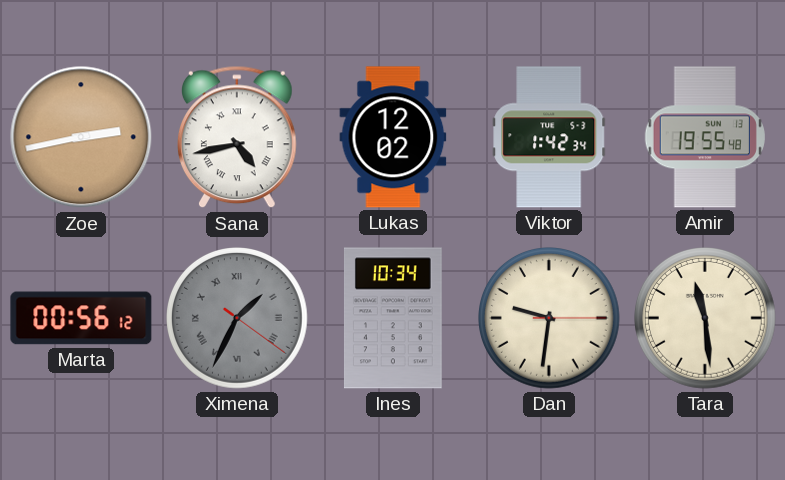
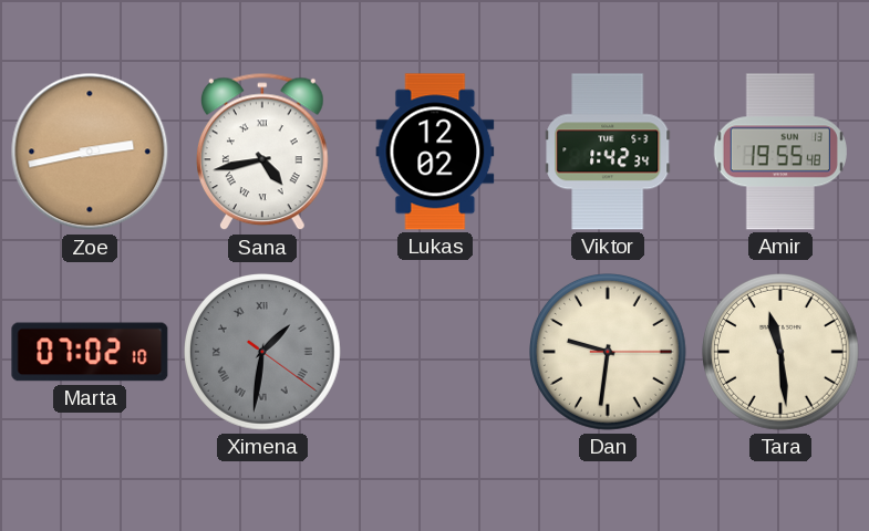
Marta: 00:56 -> 07:02 (90, 352)
Ximena: 1:34 -> 1:31 (263, 353)
Ines: 10:34 -> none (393, 318)
